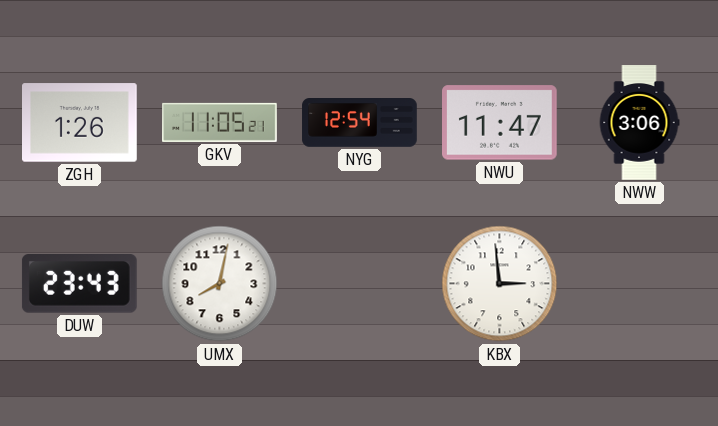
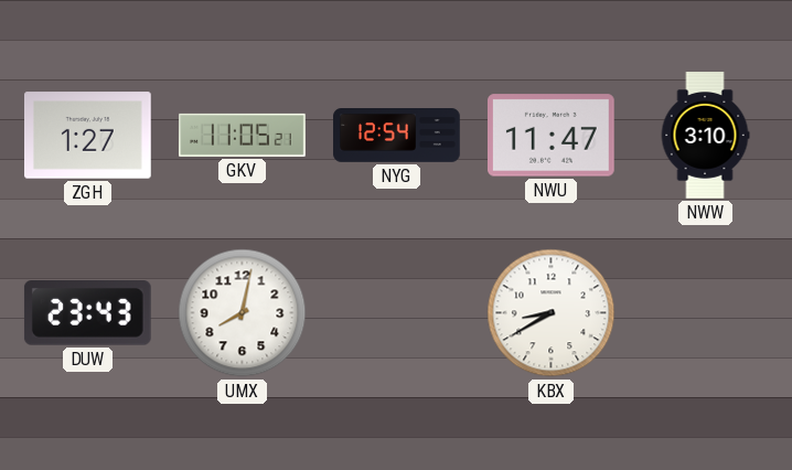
ZGH: 1:26 -> 1:27 (88, 136)
NWW: 3:06 -> 3:10 (705, 136)
KBX: 2:59 -> 8:40 (552, 313)
